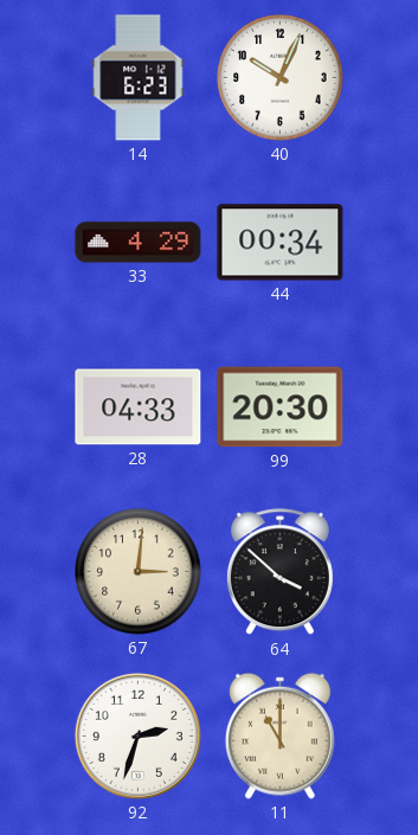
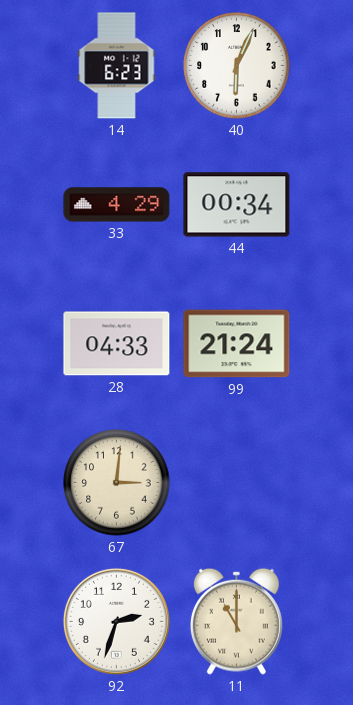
40: 10:04 -> 6:04 (237, 66)
99: 20:30 -> 21:24 (237, 344)
64: 3:52 -> none (279, 572)
